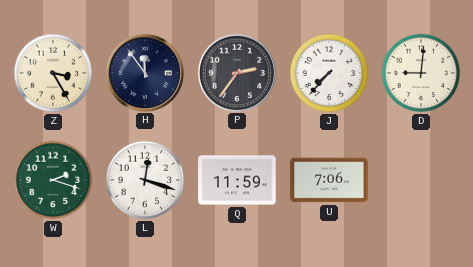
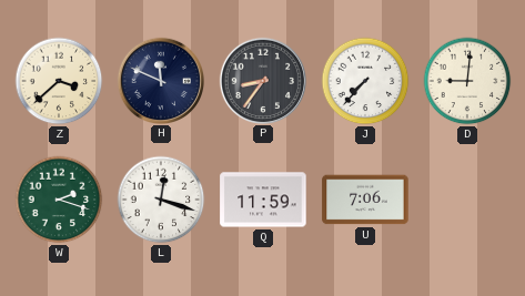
Z: 3:25 -> 3:38 (59, 81)
H: 11:54 -> 11:49 (160, 80)
P: 2:36 -> 8:36 (262, 80)
